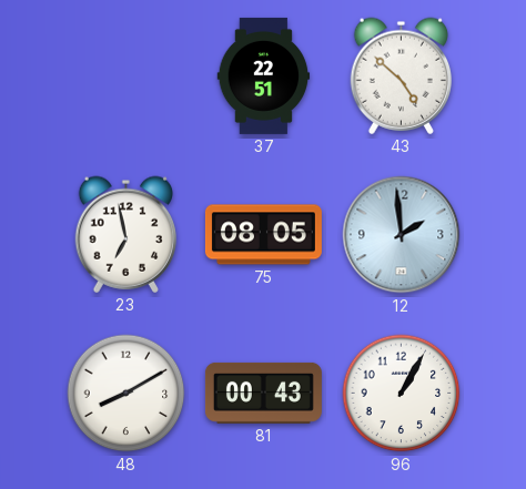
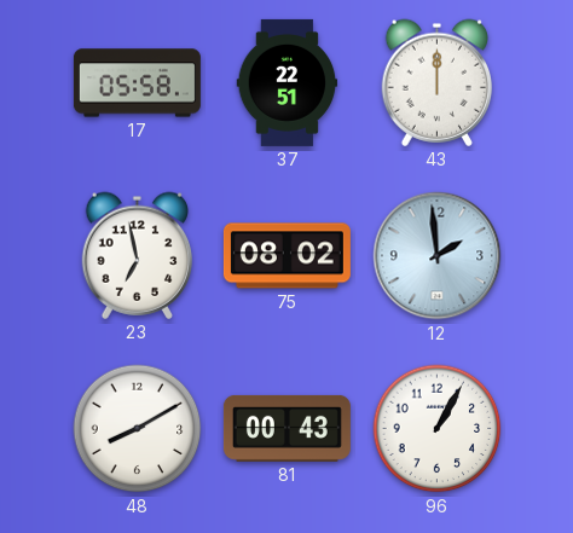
17: none -> 05:58 (137, 83)
43: 4:52 -> 12:00 (436, 82)
75: 08:05 -> 08:02 (286, 256)
